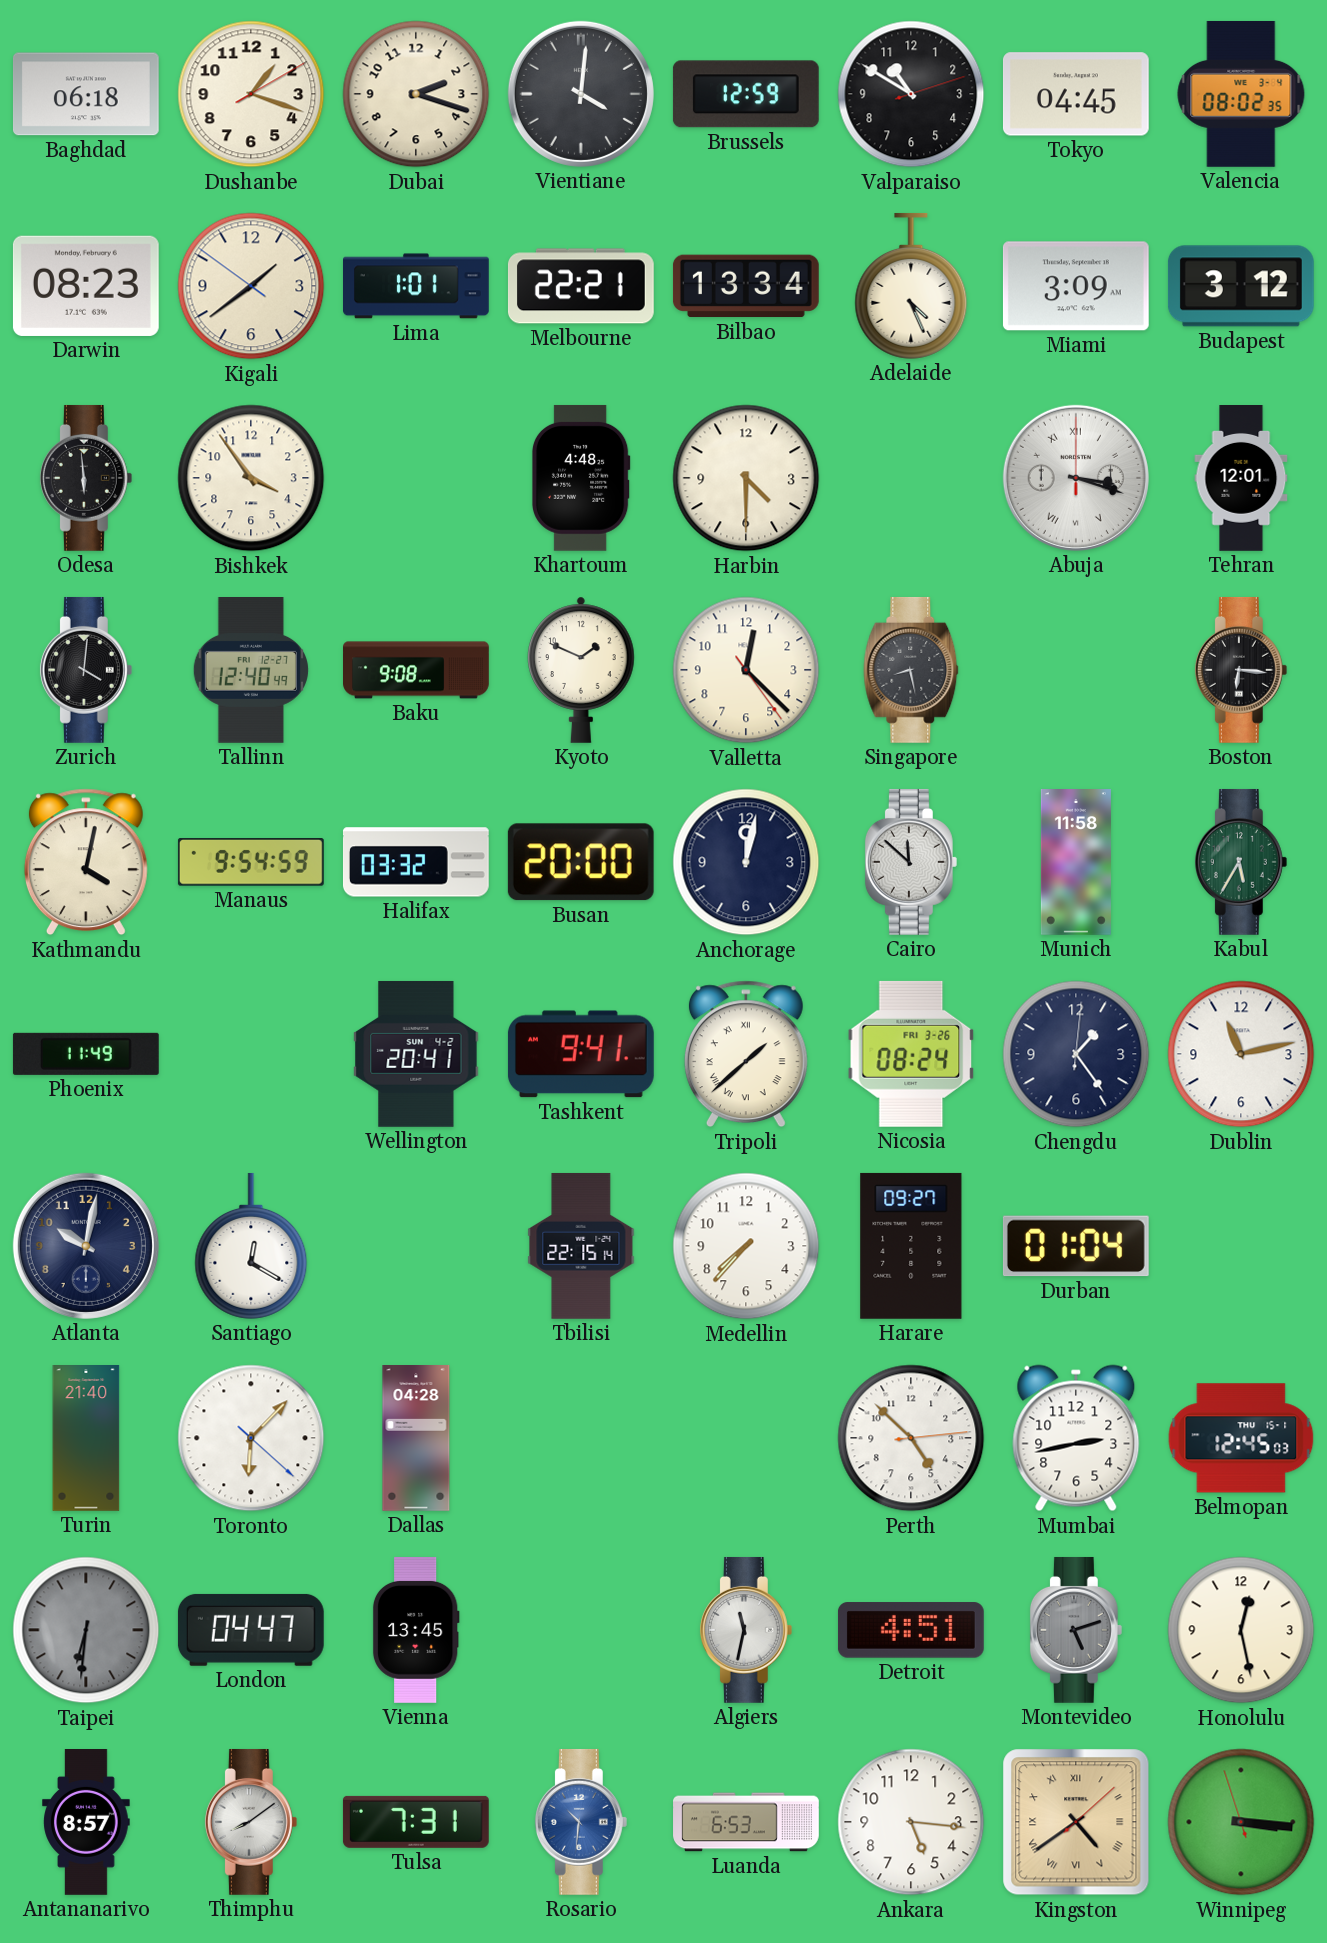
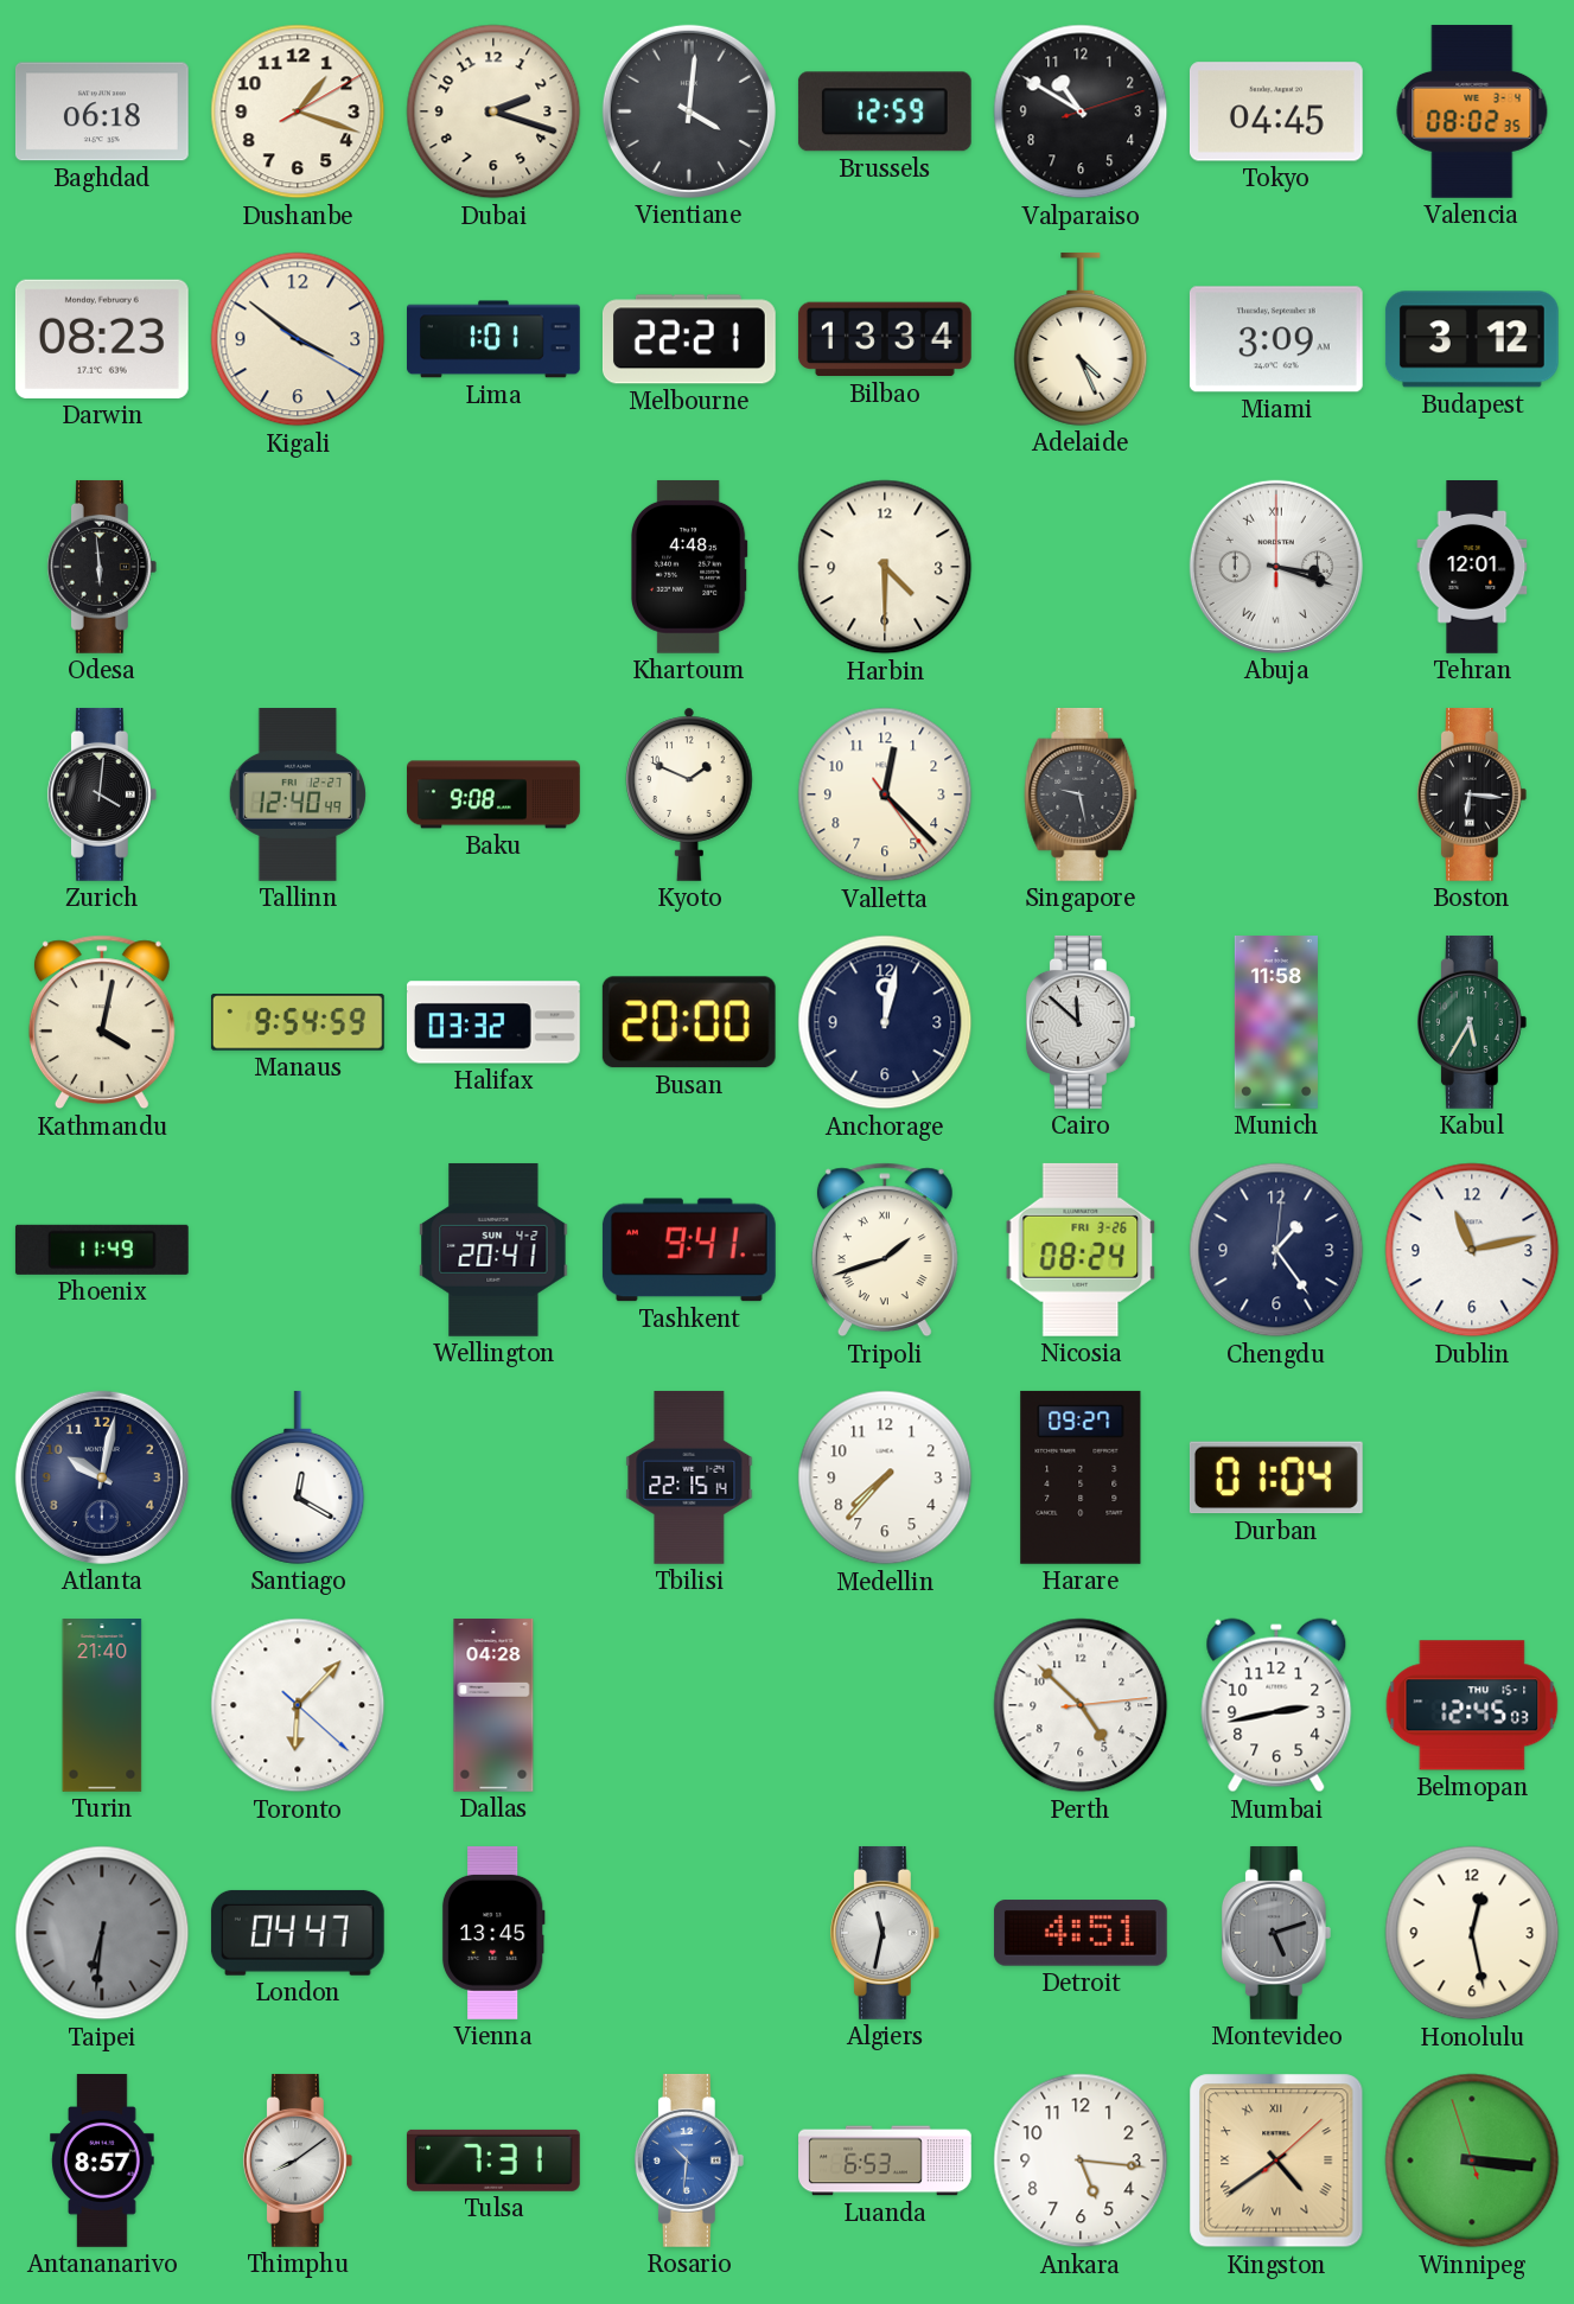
Kigali: 1:38 -> 3:51 (298, 339)
Bishkek: 3:54 -> none (251, 478)
Singapore: 8:28 -> 9:28 (1081, 794)
Tripoli: 1:38 -> 1:42 (885, 1250)
